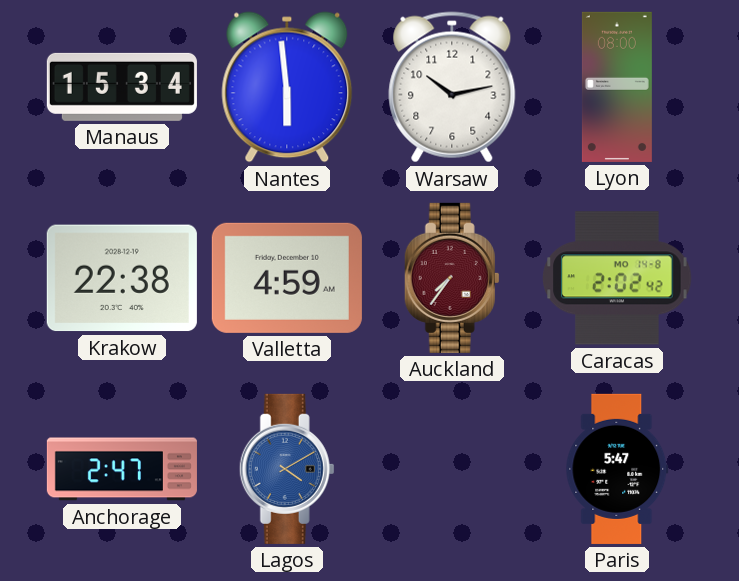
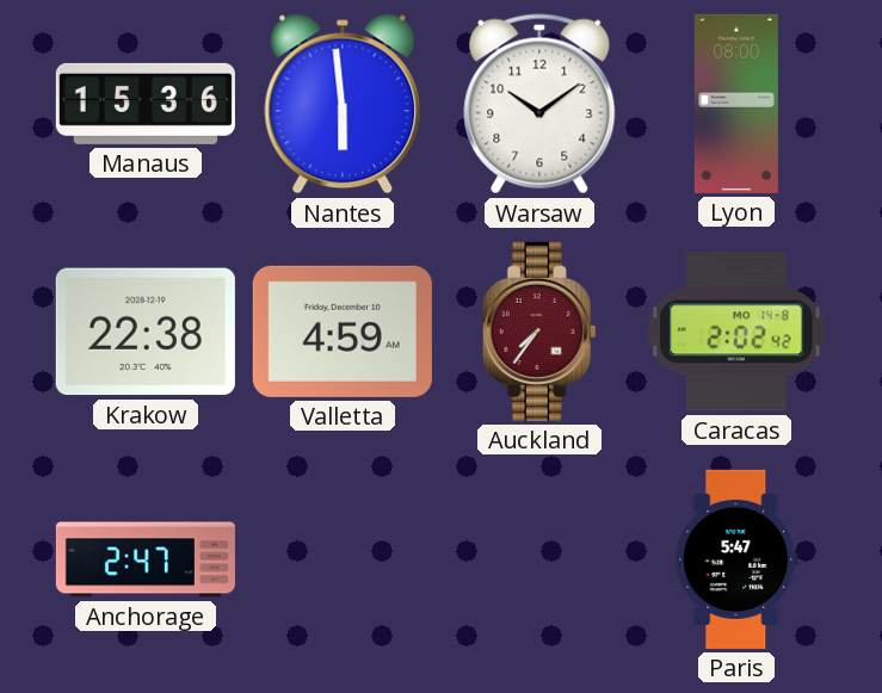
Manaus: 15:34 -> 15:36 (146, 104)
Warsaw: 10:13 -> 10:09 (539, 104)
Lagos: 4:10 -> none (287, 469)
